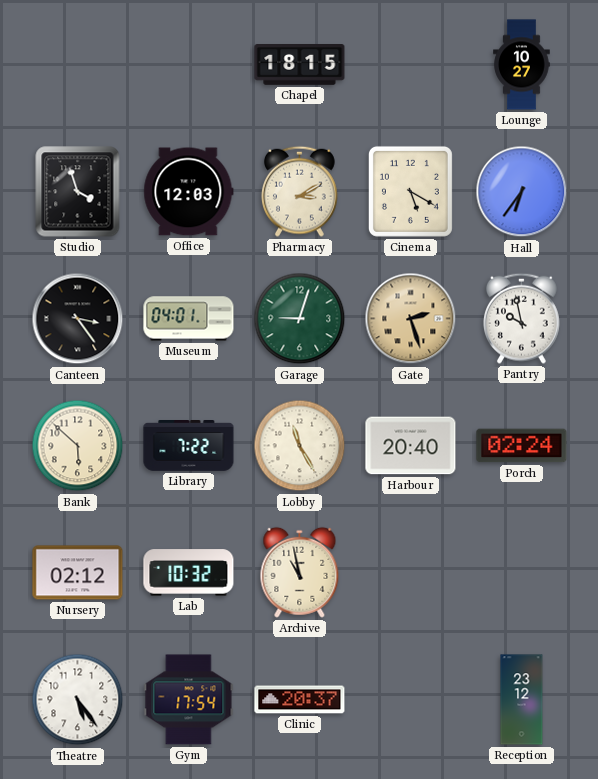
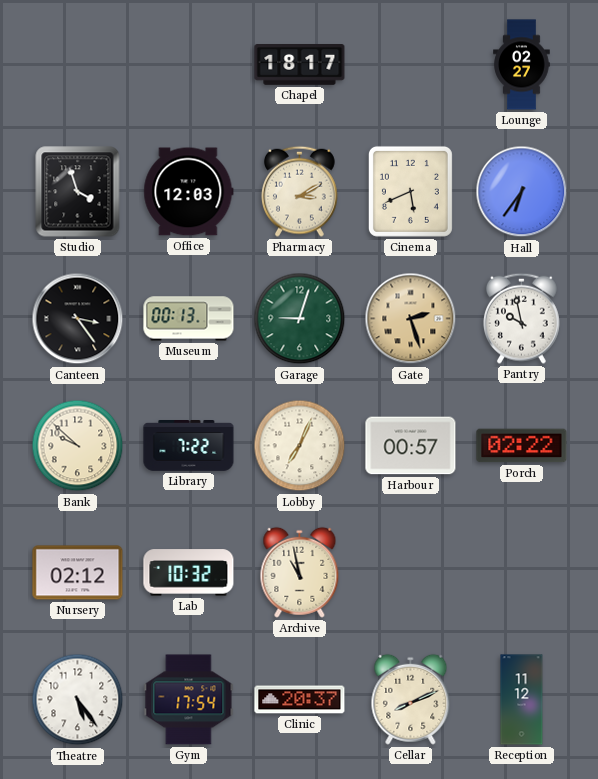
Chapel: 18:15 -> 18:17 (300, 65)
Lounge: 10:27 -> 02:27 (522, 65)
Cinema: 5:20 -> 5:41 (410, 191)
Museum: 04:01 -> 00:13 (189, 319)
Bank: 5:52 -> 9:52 (78, 446)
Lobby: 11:25 -> 7:04 (300, 446)
Harbour: 20:40 -> 00:57 (411, 446)
Porch: 02:24 -> 02:22 (522, 446)
Cellar: none -> 8:11 (411, 699)
Reception: 23:12 -> 11:12 (522, 700)
